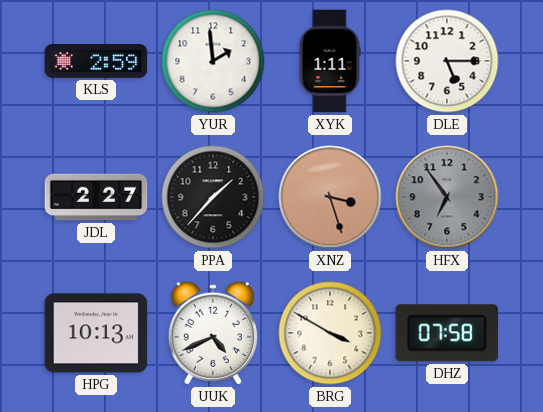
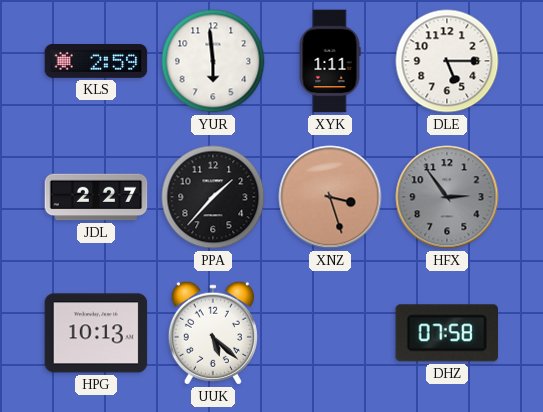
YUR: 1:59 -> 5:59 (213, 61)
HFX: 6:54 -> 2:54 (447, 197)
UUK: 4:41 -> 5:22 (213, 333)
BRG: 3:50 -> none (330, 333)
